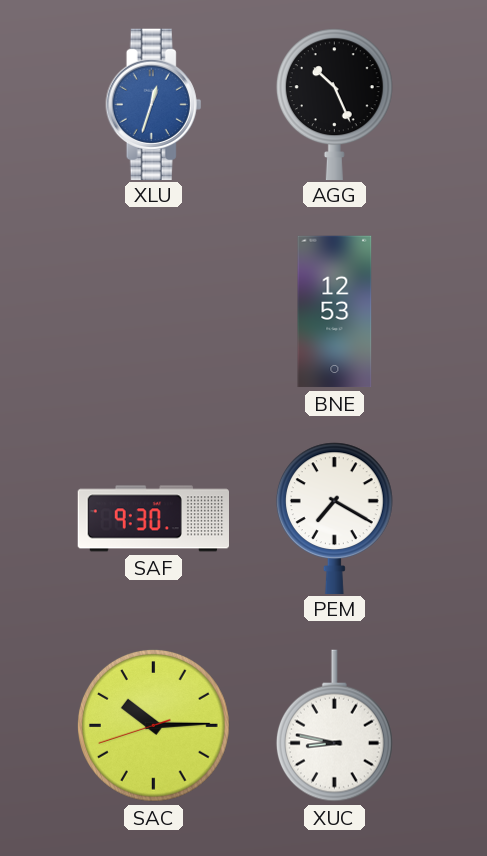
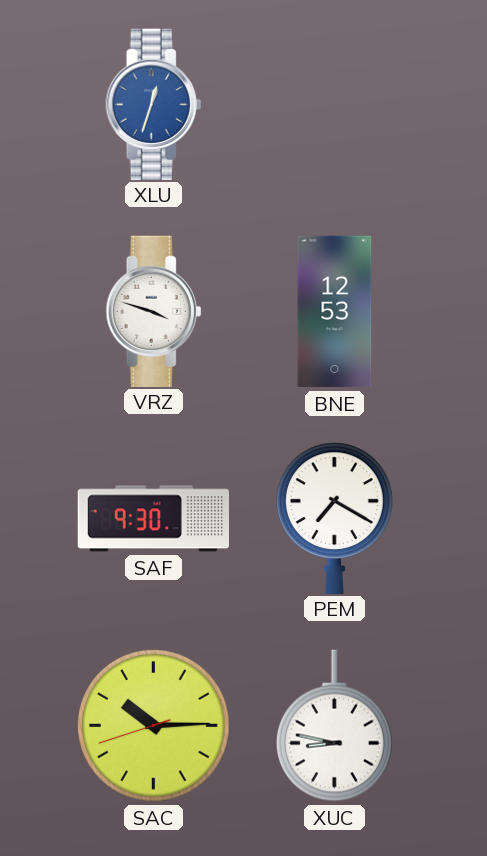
AGG: 10:26 -> none (334, 104)
VRZ: none -> 3:48 (154, 311)
